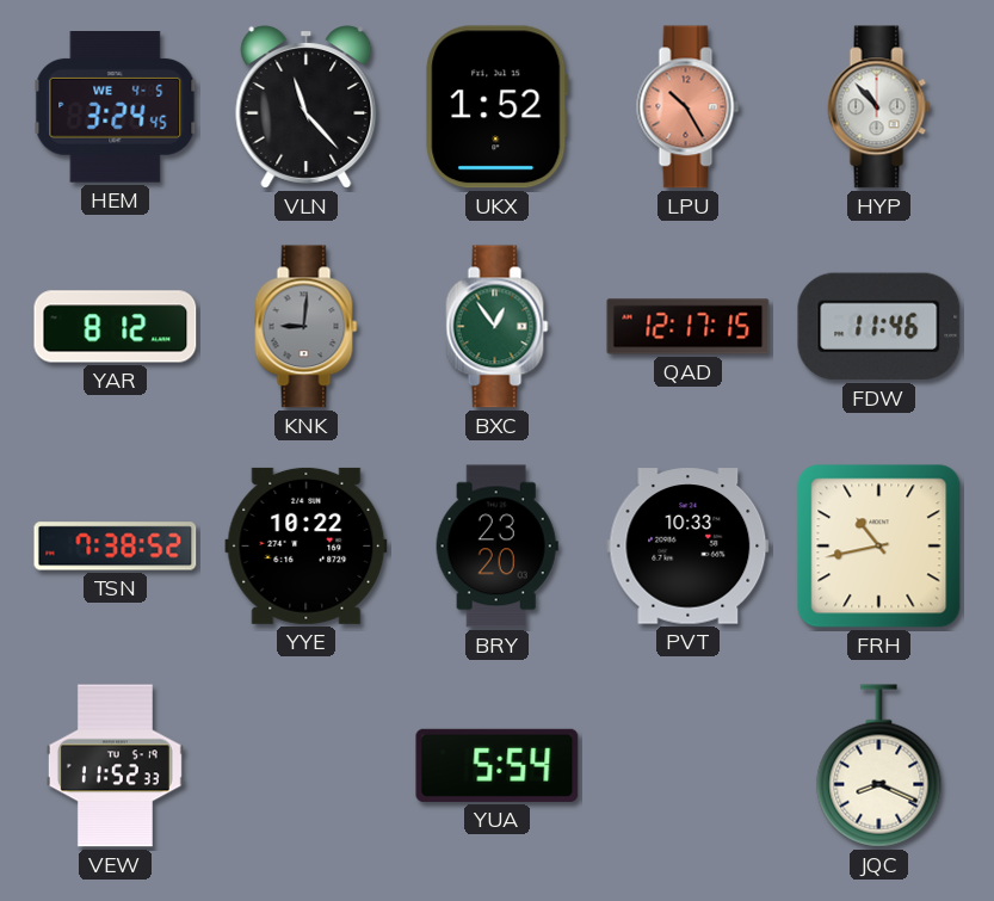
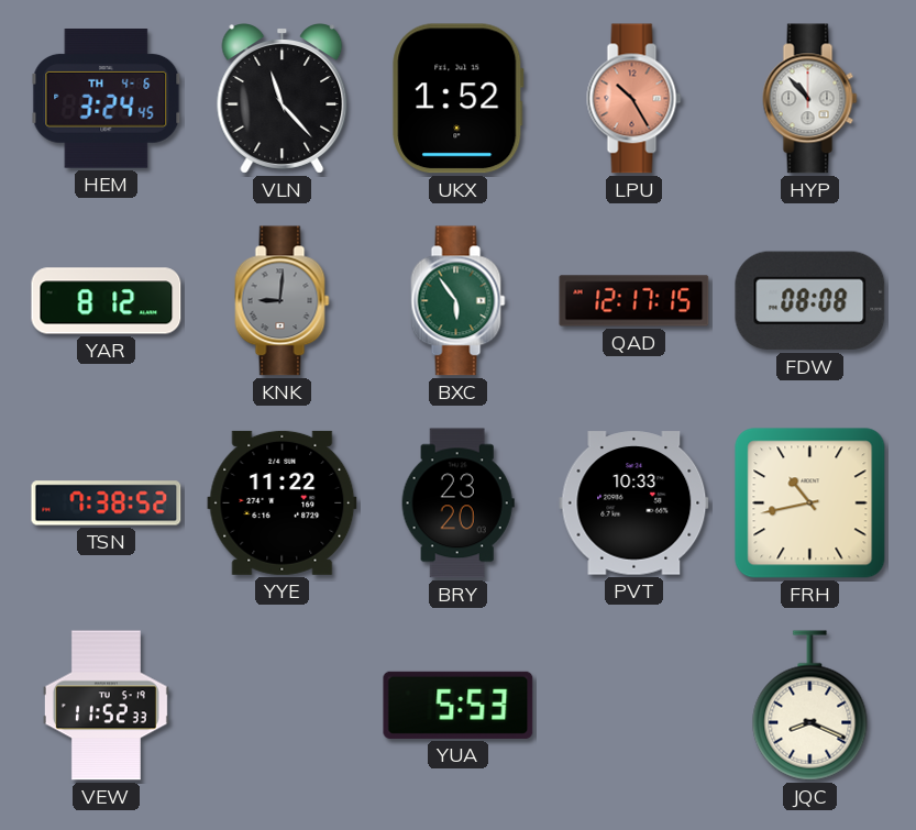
HEM date: WE 4-5 -> TH 4-6 (107, 99)
BXC: 12:54 -> 5:54 (459, 301)
FDW: 11:46 -> 08:08 (810, 301)
YYE: 10:22 -> 11:22 (283, 502)
YUA: 5:54 -> 5:53 (459, 705)
